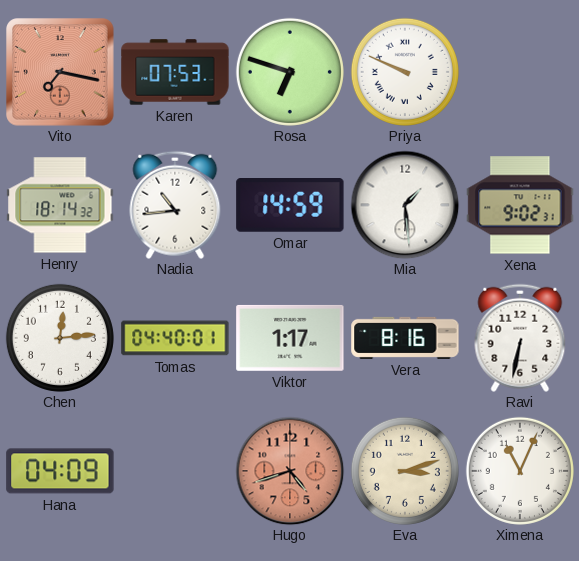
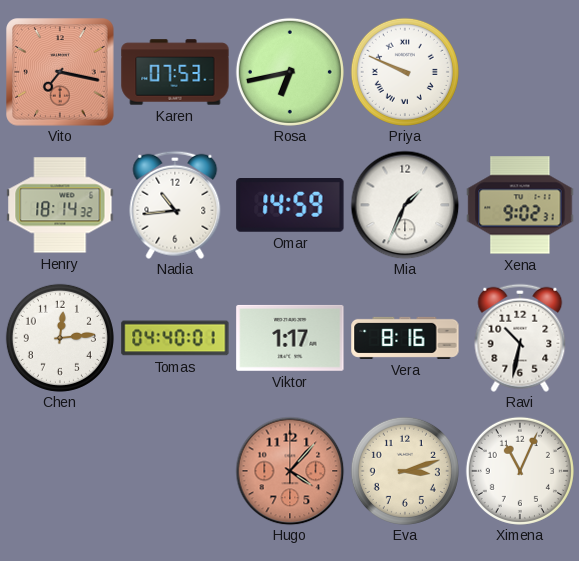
Rosa: 6:48 -> 6:43 (290, 72)
Mia: 1:29 -> 1:34 (405, 205)
Ravi: 6:32 -> 10:32 (520, 338)
Hana: 04:09 -> none (60, 471)
Hugo: 4:42 -> 4:07 (290, 471)
